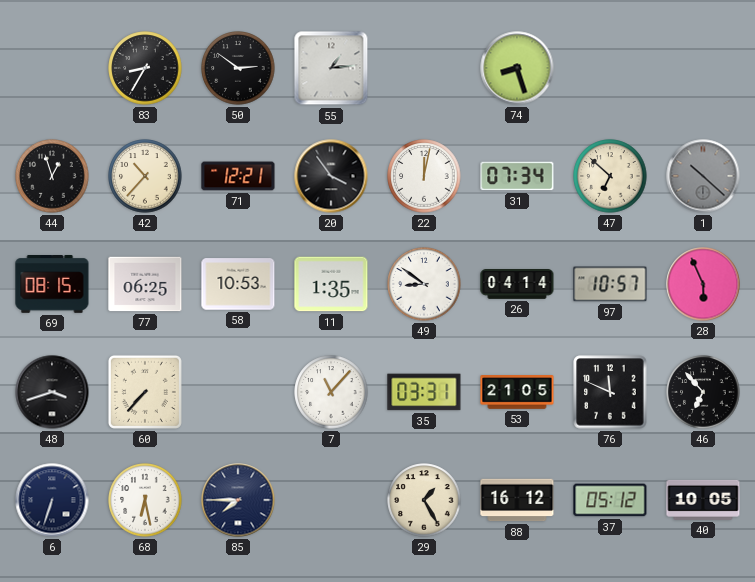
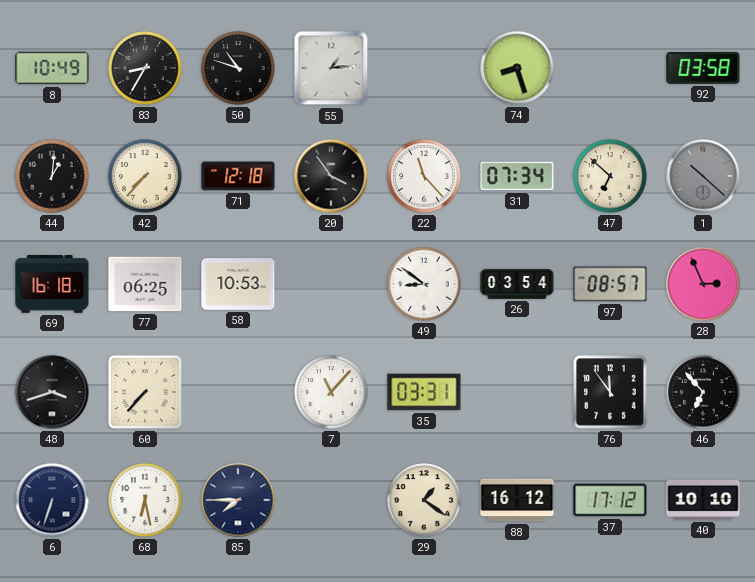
8: none -> 10:49 (52, 68)
50: 2:51 -> 10:48 (238, 68)
92: none -> 03:58 (703, 68)
44: 12:57 -> 1:01 (52, 176)
42: 10:37 -> 7:37 (145, 176)
71: 12:21 -> 12:18 (238, 176)
22: 12:02 -> 11:23 (424, 176)
69: 08:15 -> 16:18 (52, 285)
11: 1:35 -> none (331, 284)
26: 04:14 -> 03:54 (517, 285)
97: 10:57 -> 08:57 (610, 284)
28: 5:56 -> 2:56 (703, 284)
53: 21:05 -> none (517, 392)
76: 11:49 -> 11:54 (610, 392)
29: 1:25 -> 1:21 (424, 500)
37: 05:12 -> 17:12 (610, 500)
40: 10:05 -> 10:10 (703, 500)
